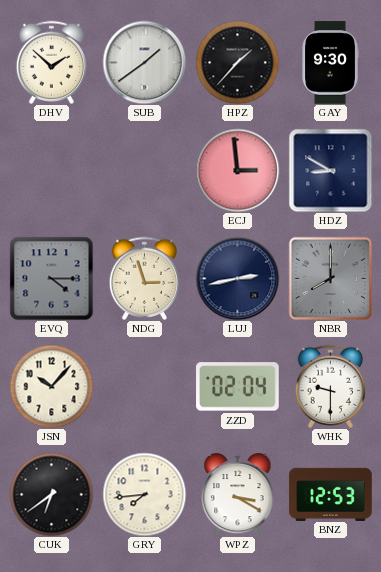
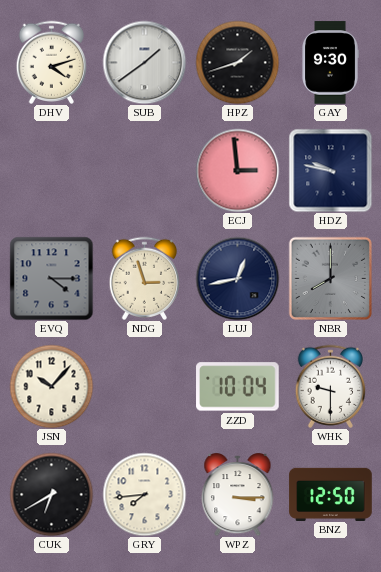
DHV: 1:52 -> 4:12 (52, 62)
HPZ: 1:37 -> 1:42 (237, 62)
HDZ: 8:50 -> 9:47 (330, 170)
LUJ: 2:43 -> 12:43 (237, 278)
ZZD: 02:04 -> 10:04 (238, 387)
CUK: 6:39 -> 6:40 (51, 494)
WPZ: 3:20 -> 3:15 (238, 495)
BNZ: 12:53 -> 12:50 (331, 494)
